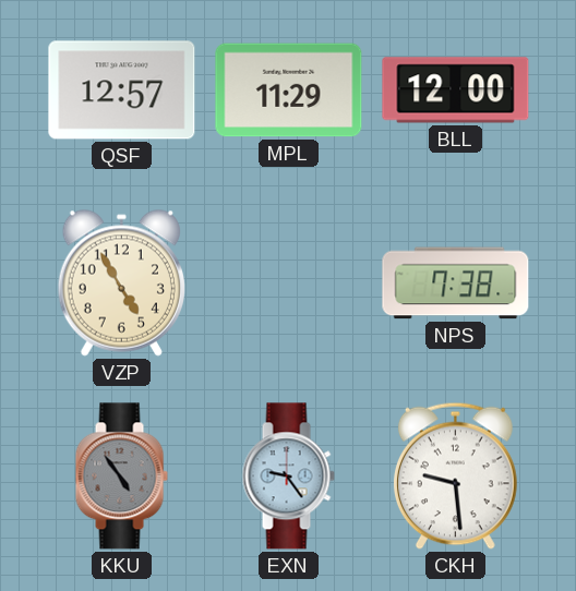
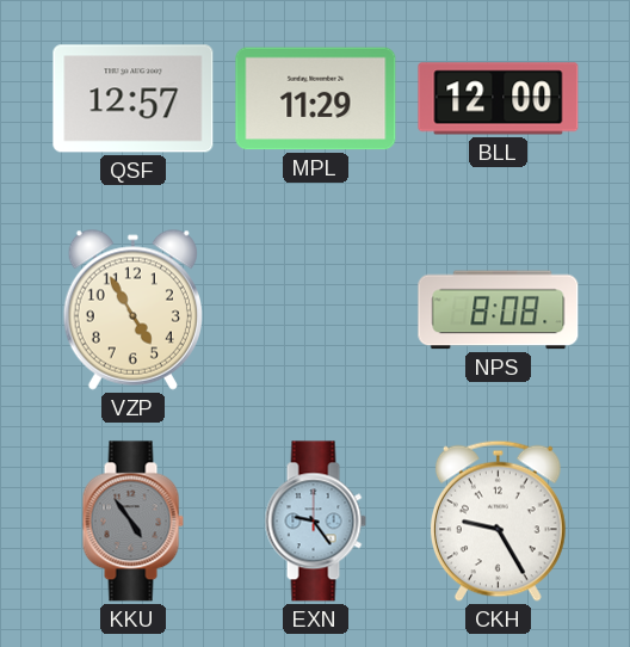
NPS: 7:38 -> 8:08 (499, 310)
CKH: 9:29 -> 9:25 (498, 520)
